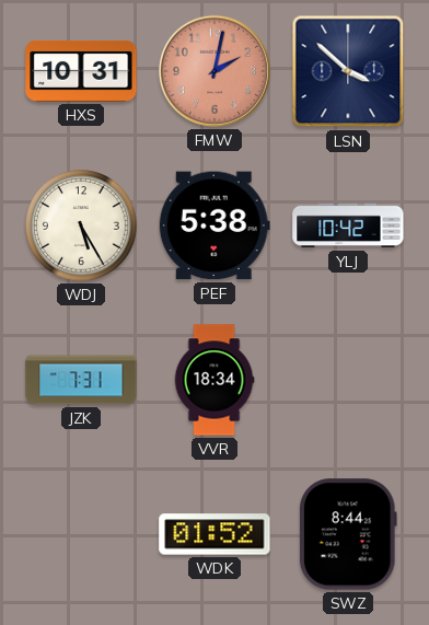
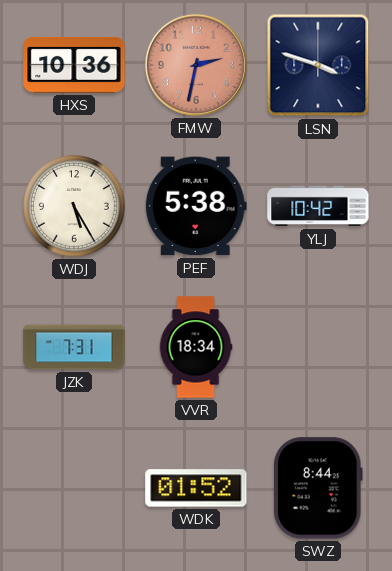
HXS: 10:31 -> 10:36 (74, 65)
FMW: 2:02 -> 2:32 (196, 65)
LSN: 3:52 -> 3:48 (318, 65)
